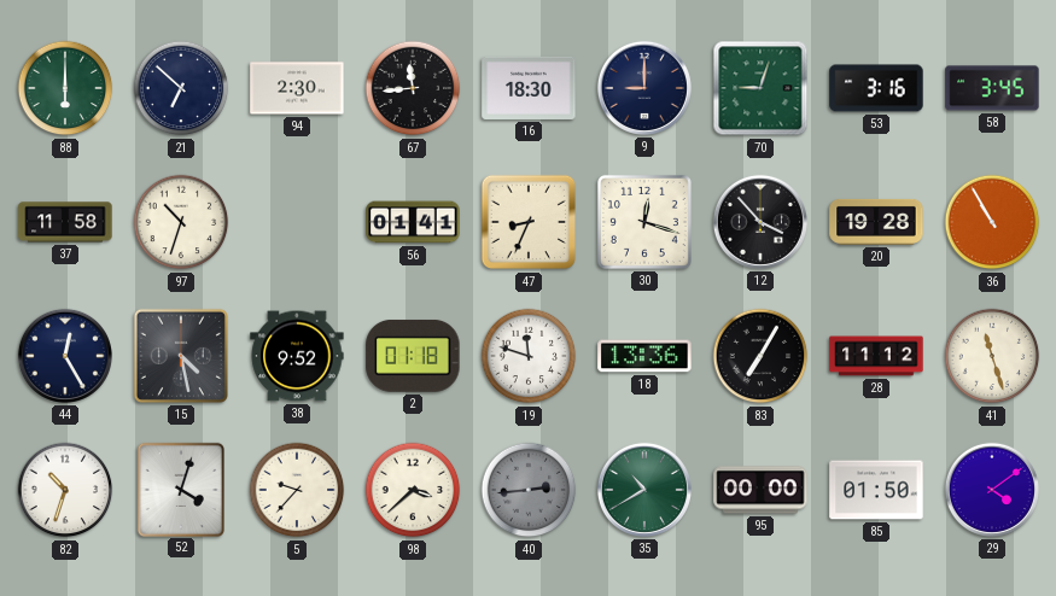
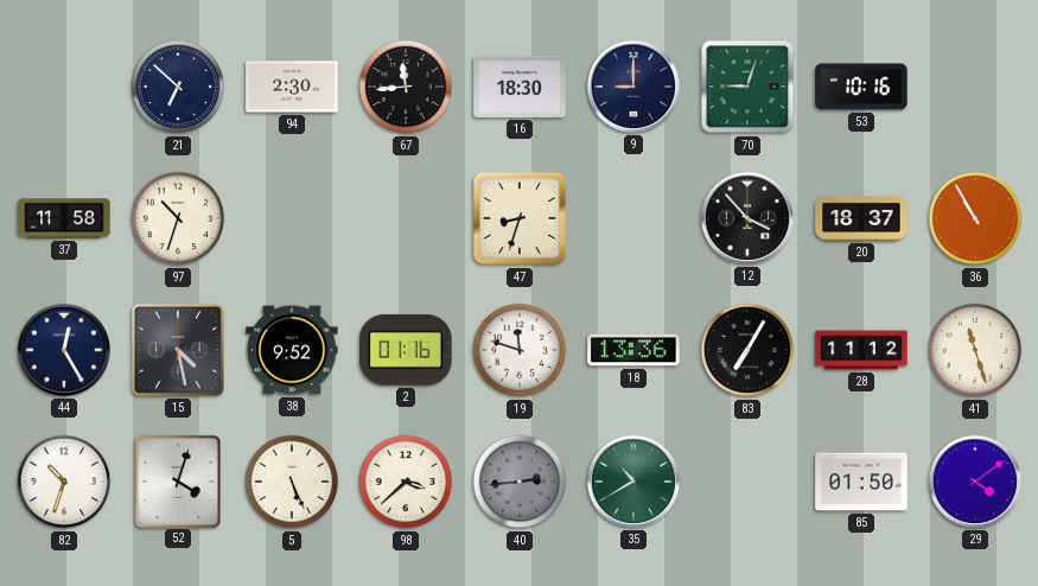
88: 6:00 -> none (65, 88)
53: 3:16 -> 10:16 (861, 87)
58: 3:45 -> none (992, 88)
56: 01:41 -> none (413, 222)
47: 8:34 -> 8:33 (520, 218)
30: 12:18 -> none (644, 222)
20: 19:28 -> 18:37 (861, 218)
2: 01:18 -> 01:16 (406, 350)
5: 9:37 -> 5:26 (292, 482)
95: 00:00 -> none (760, 490)
